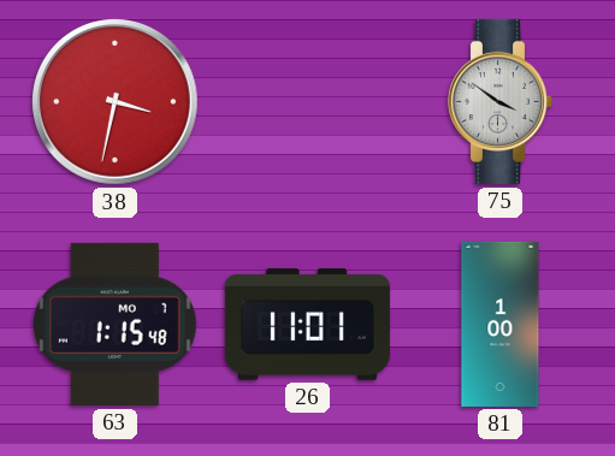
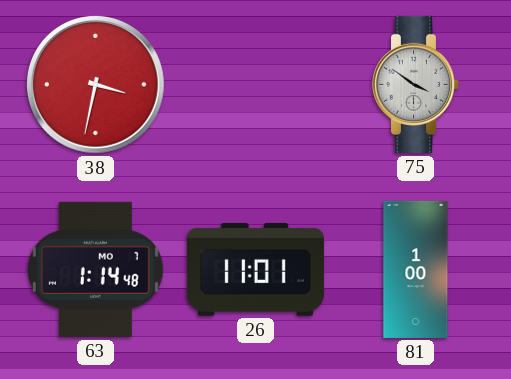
63: 1:15 -> 1:14 (96, 269)
